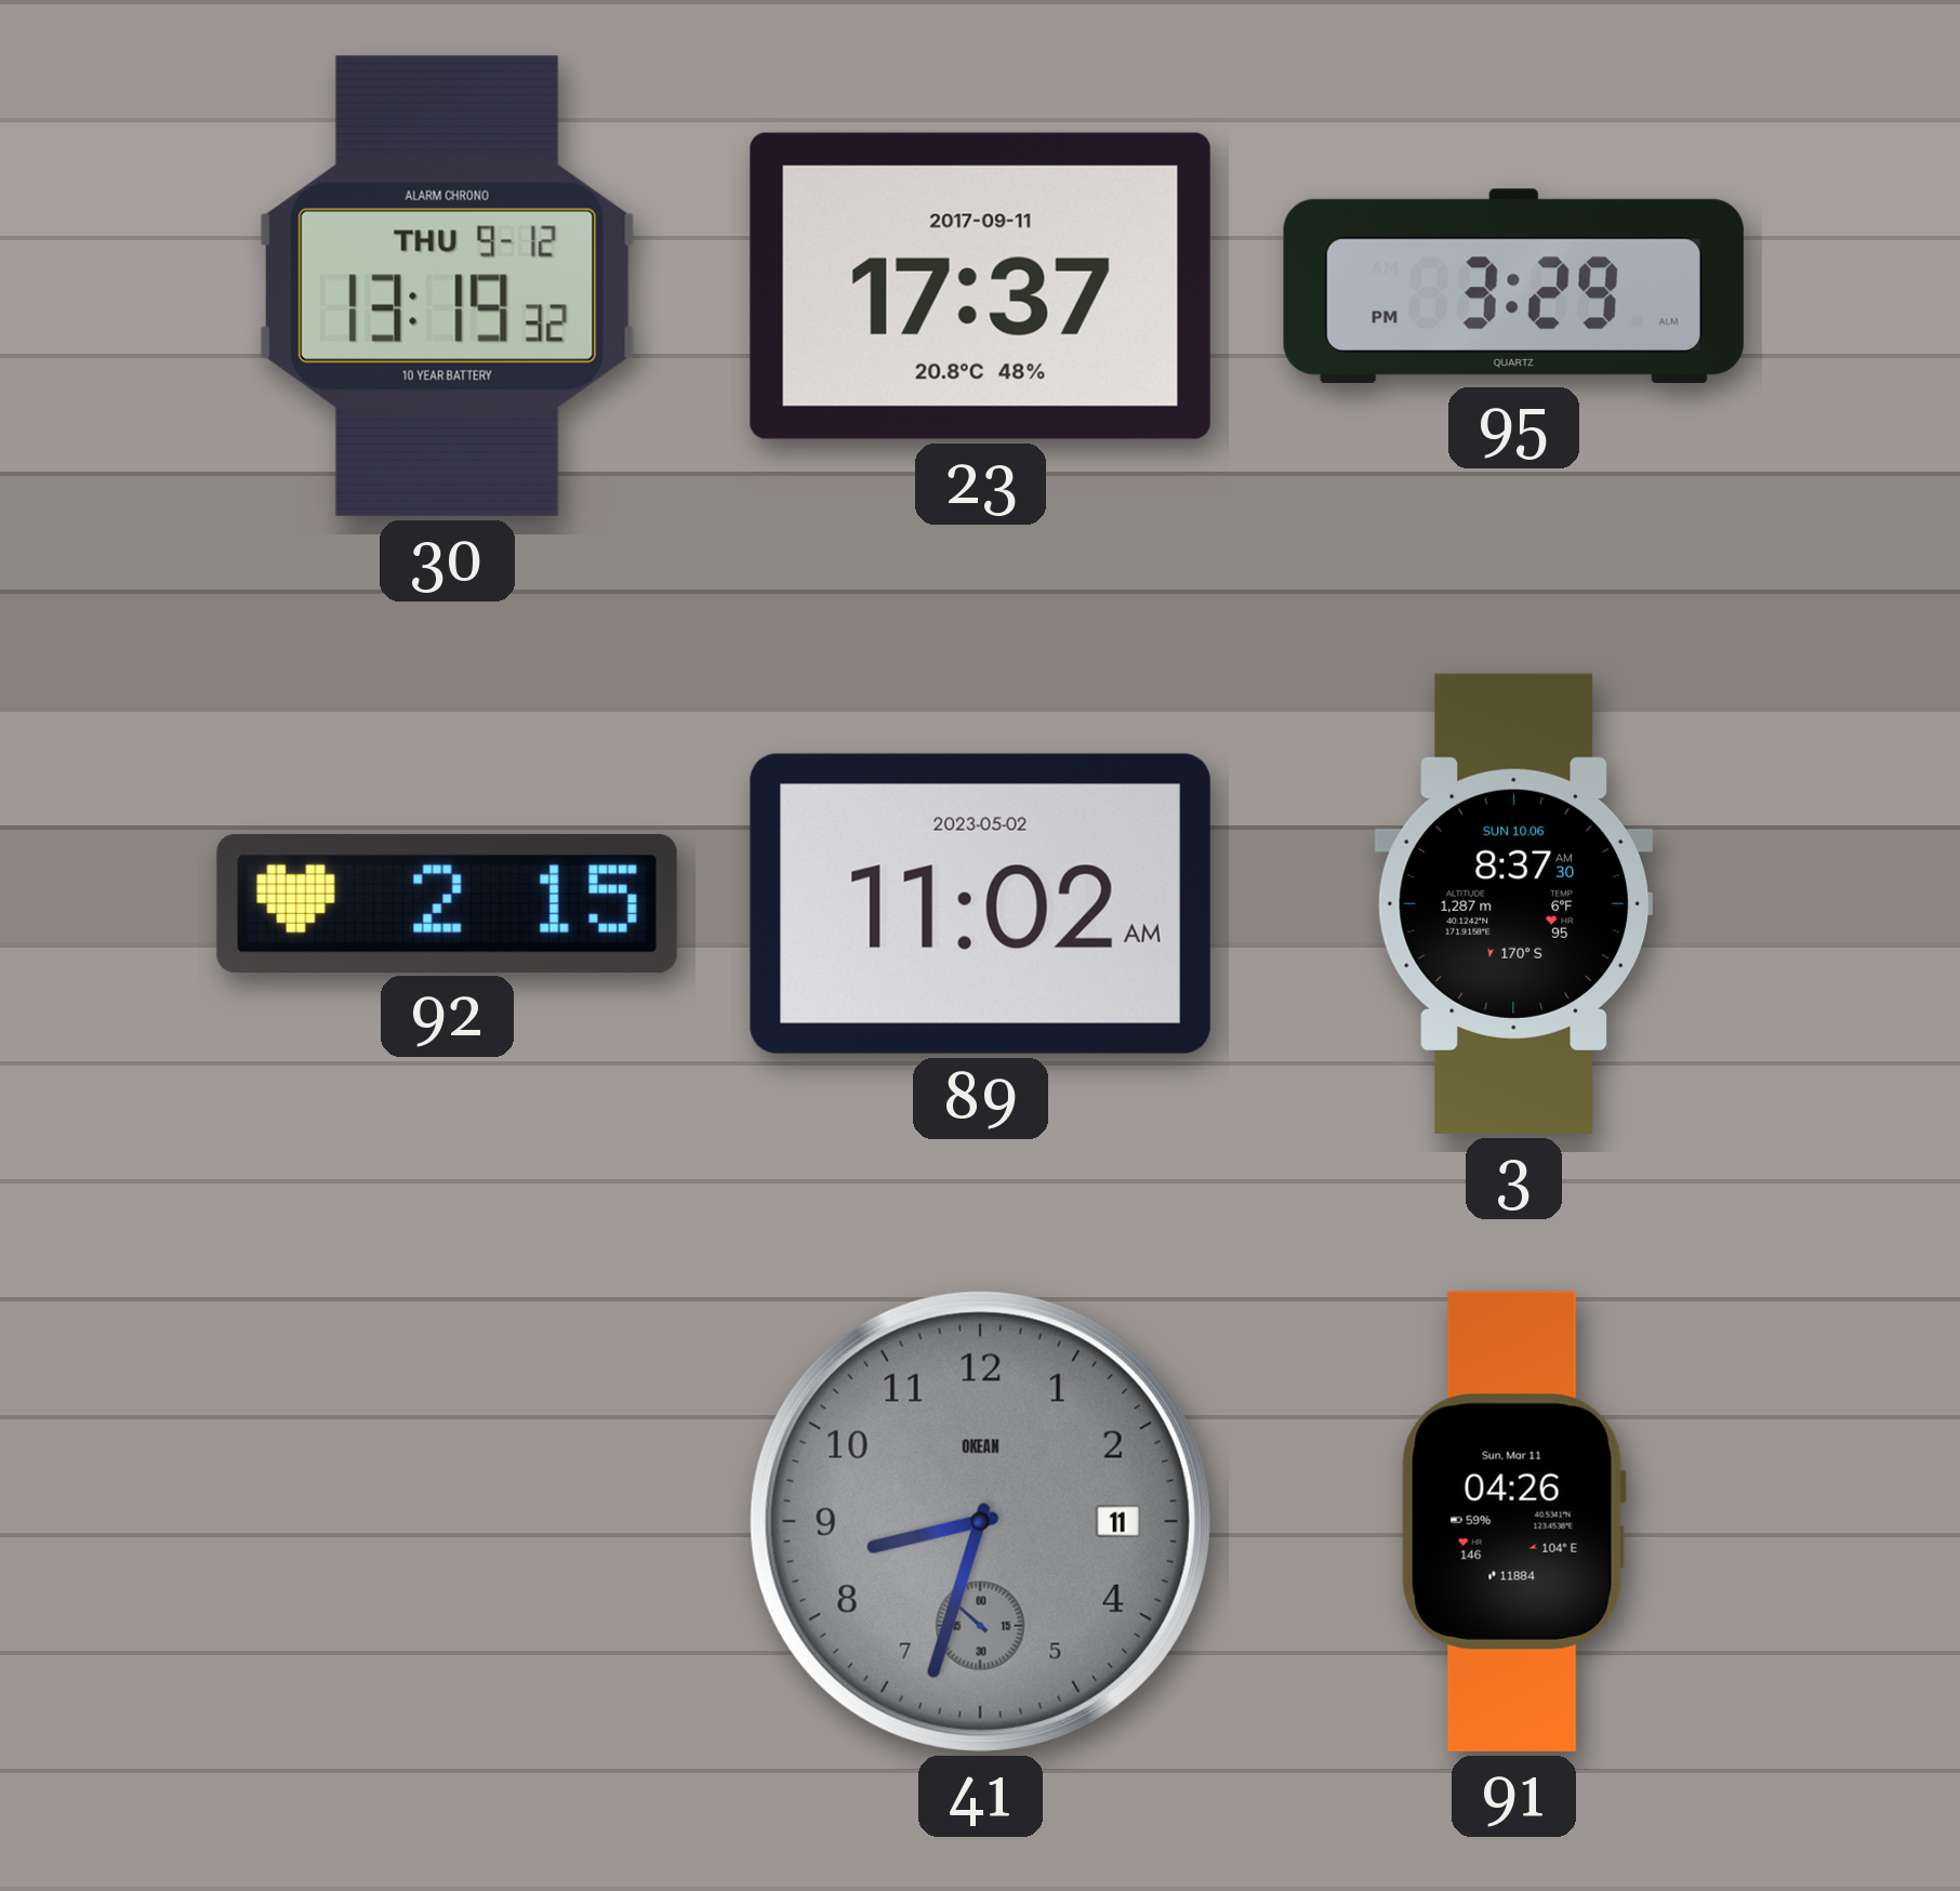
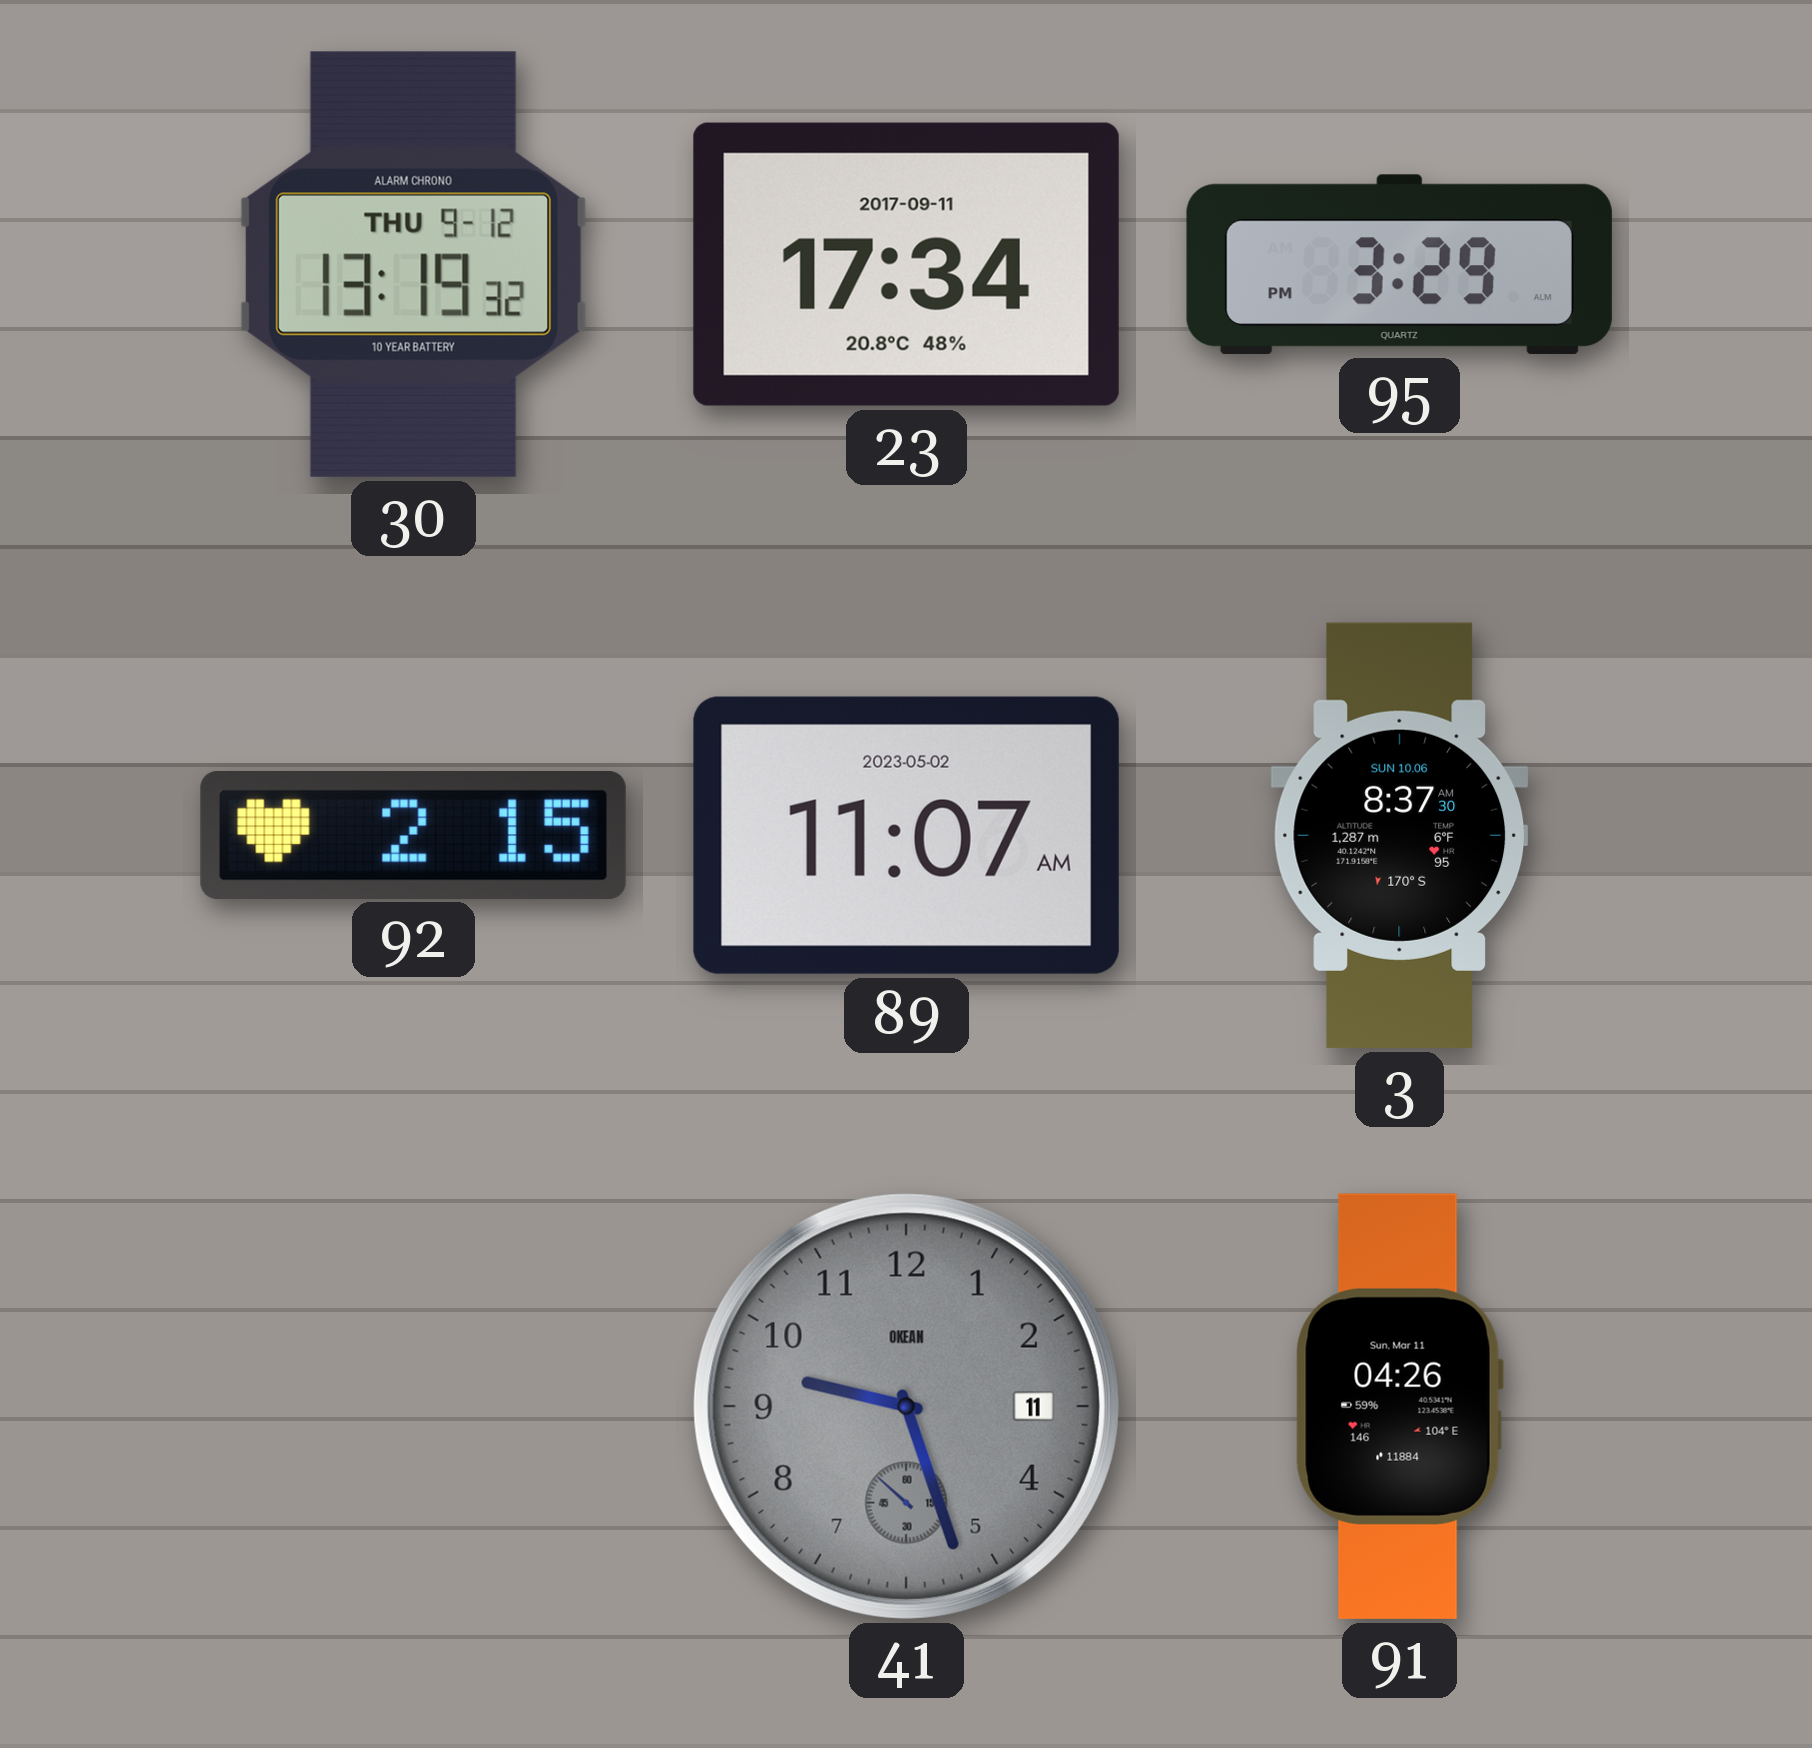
23: 17:37 -> 17:34 (906, 264)
89: 11:02 -> 11:07 (906, 835)
41: 8:32 -> 9:26 (906, 1406)
